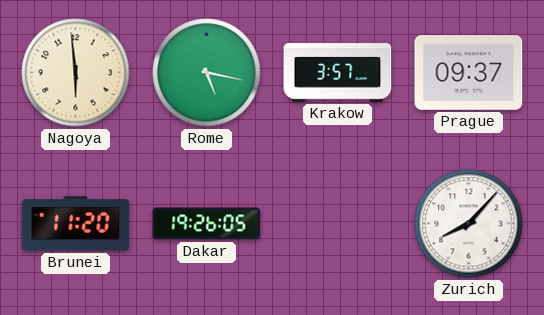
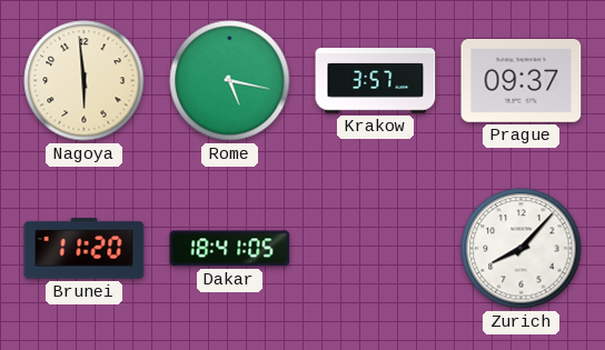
Dakar: 19:26 -> 18:41 (230, 249)
